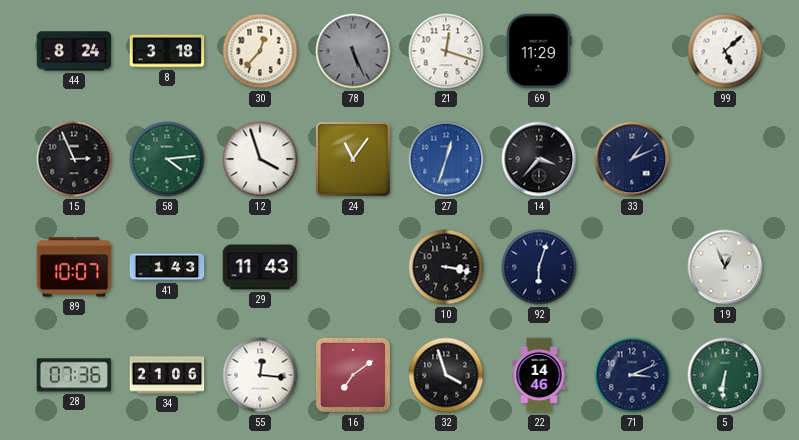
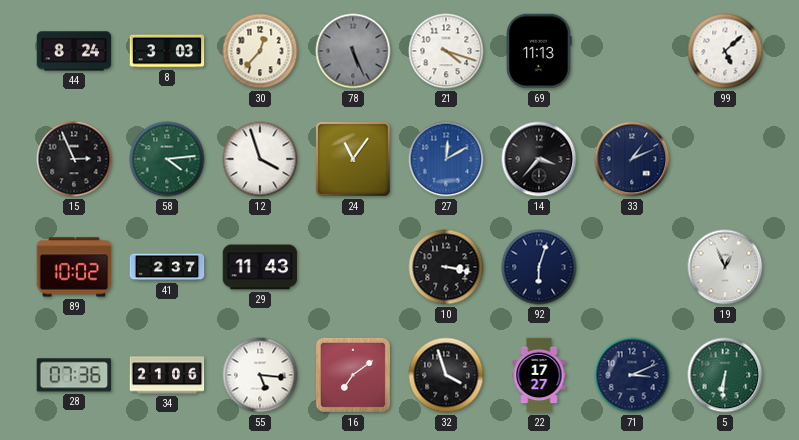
8: 3:18 -> 3:03 (167, 51)
21: 12:18 -> 4:18 (446, 51)
69: 11:29 -> 11:13 (539, 51)
27: 12:33 -> 12:10 (446, 159)
89: 10:07 -> 10:02 (74, 267)
41: 1:43 -> 2:37 (167, 267)
55: 12:16 -> 5:16 (260, 375)
22: 14:46 -> 17:27 (539, 375)
